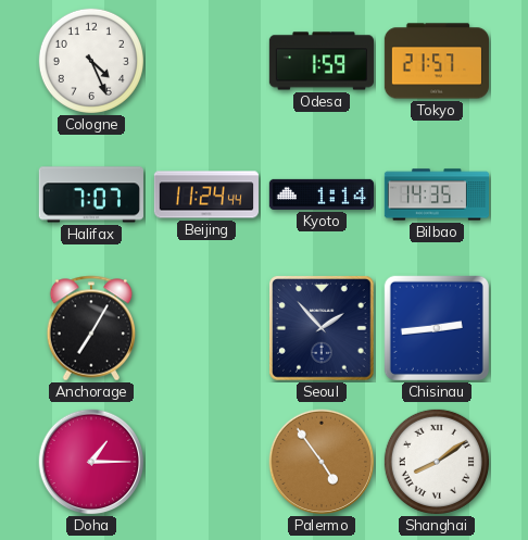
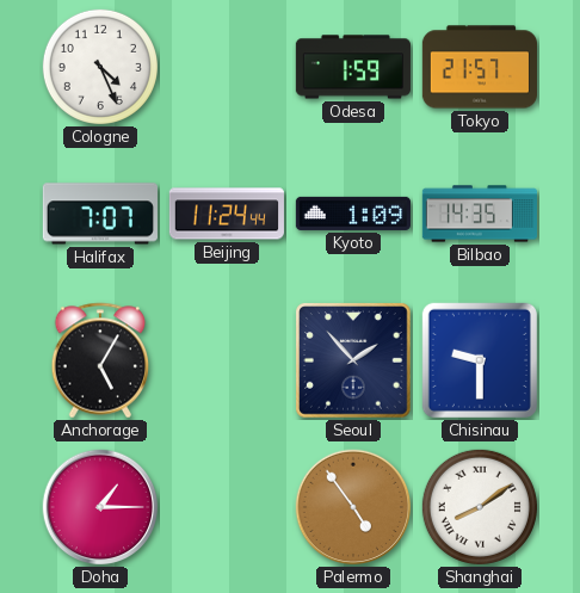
Kyoto: 1:14 -> 1:09 (353, 214)
Anchorage: 7:05 -> 5:05 (100, 360)
Chisinau: 2:44 -> 9:30 (480, 360)
